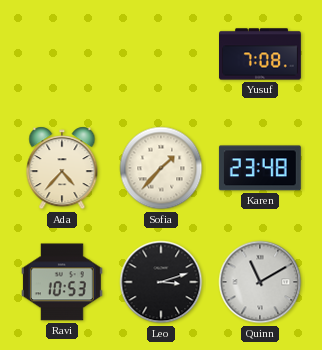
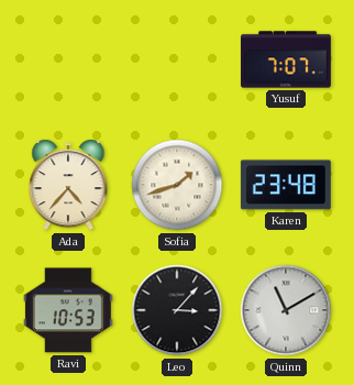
Yusuf: 7:08 -> 7:07 (287, 59)
Sofia: 1:37 -> 1:42 (177, 185)
Leo: 3:12 -> 3:07 (177, 310)
